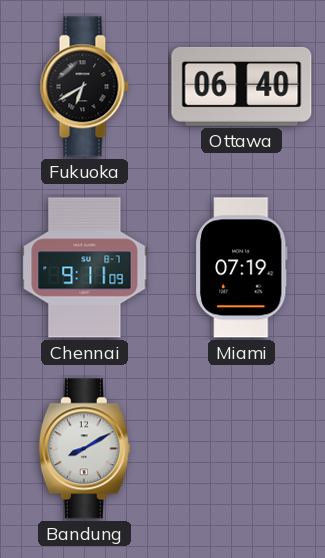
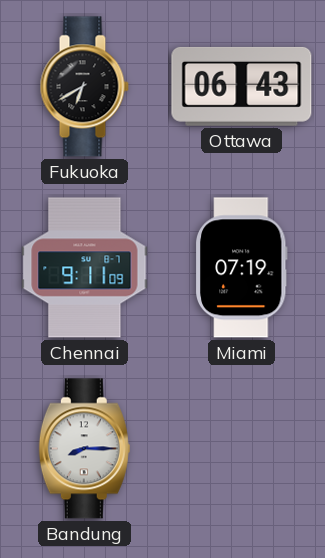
Ottawa: 06:40 -> 06:43 (242, 86)
Bandung: 8:10 -> 8:15 (84, 449)
